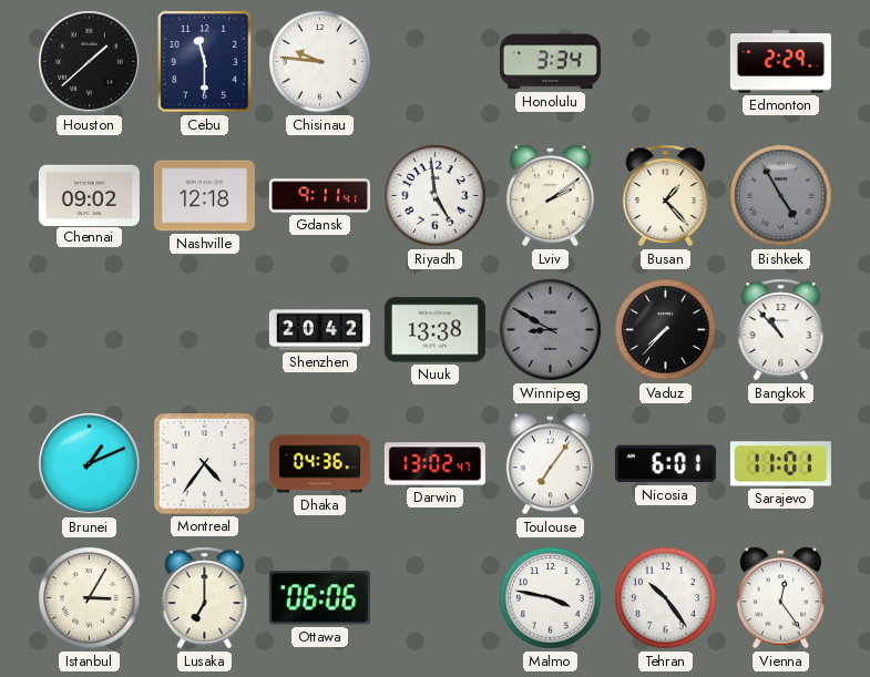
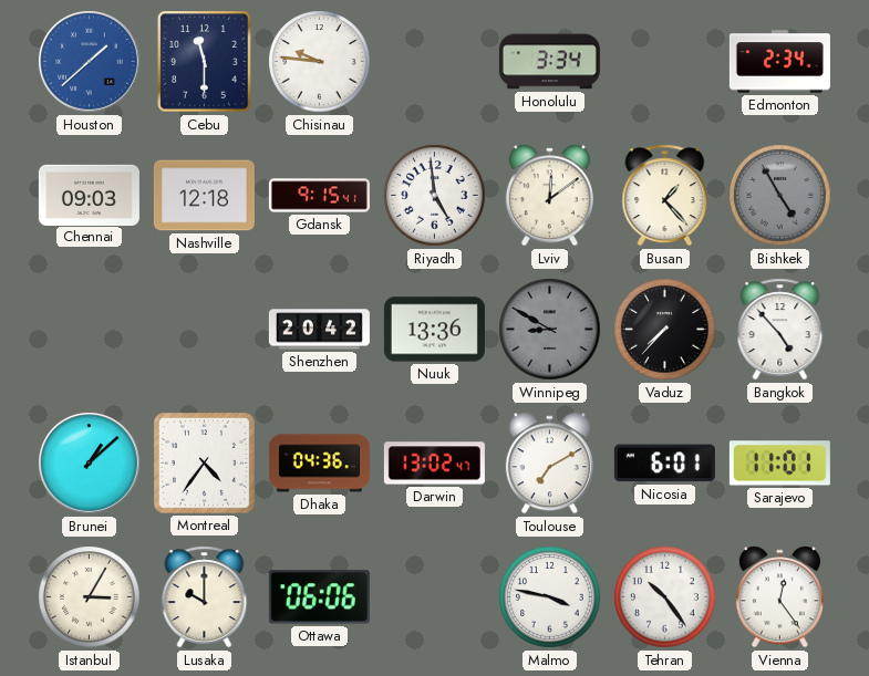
Houston dial: black -> blue (90, 62)
Edmonton: 2:29 -> 2:34 (779, 62)
Chennai: 09:02 -> 09:03 (89, 195)
Gdansk: 9:11 -> 9:15 (319, 196)
Lviv: 2:09 -> 12:09 (549, 196)
Nuuk: 13:38 -> 13:36 (434, 330)
Bangkok: 10:53 -> 4:53 (780, 330)
Brunei: 1:11 -> 1:08 (90, 464)
Toulouse: 7:06 -> 7:10 (549, 464)
Lusaka: 7:00 -> 10:00 (205, 597)
